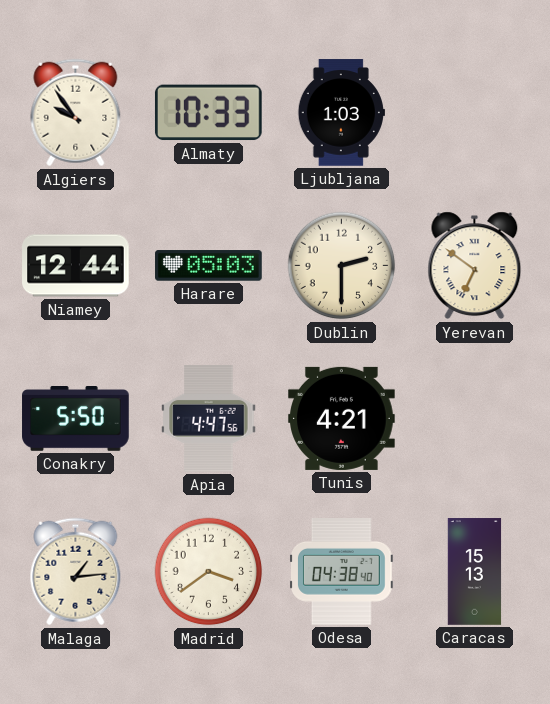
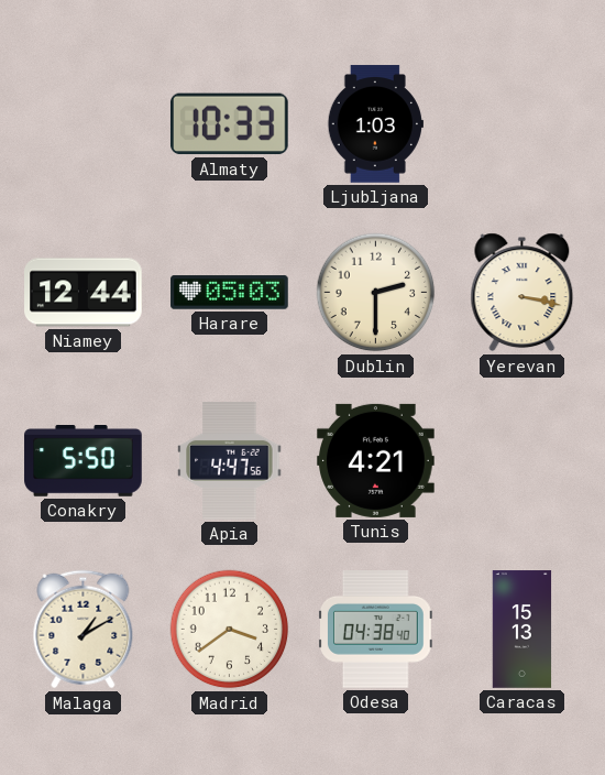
Algiers: 9:54 -> none (76, 113)
Yerevan: 6:51 -> 3:17 (522, 293)
Malaga: 1:14 -> 1:10 (84, 630)
